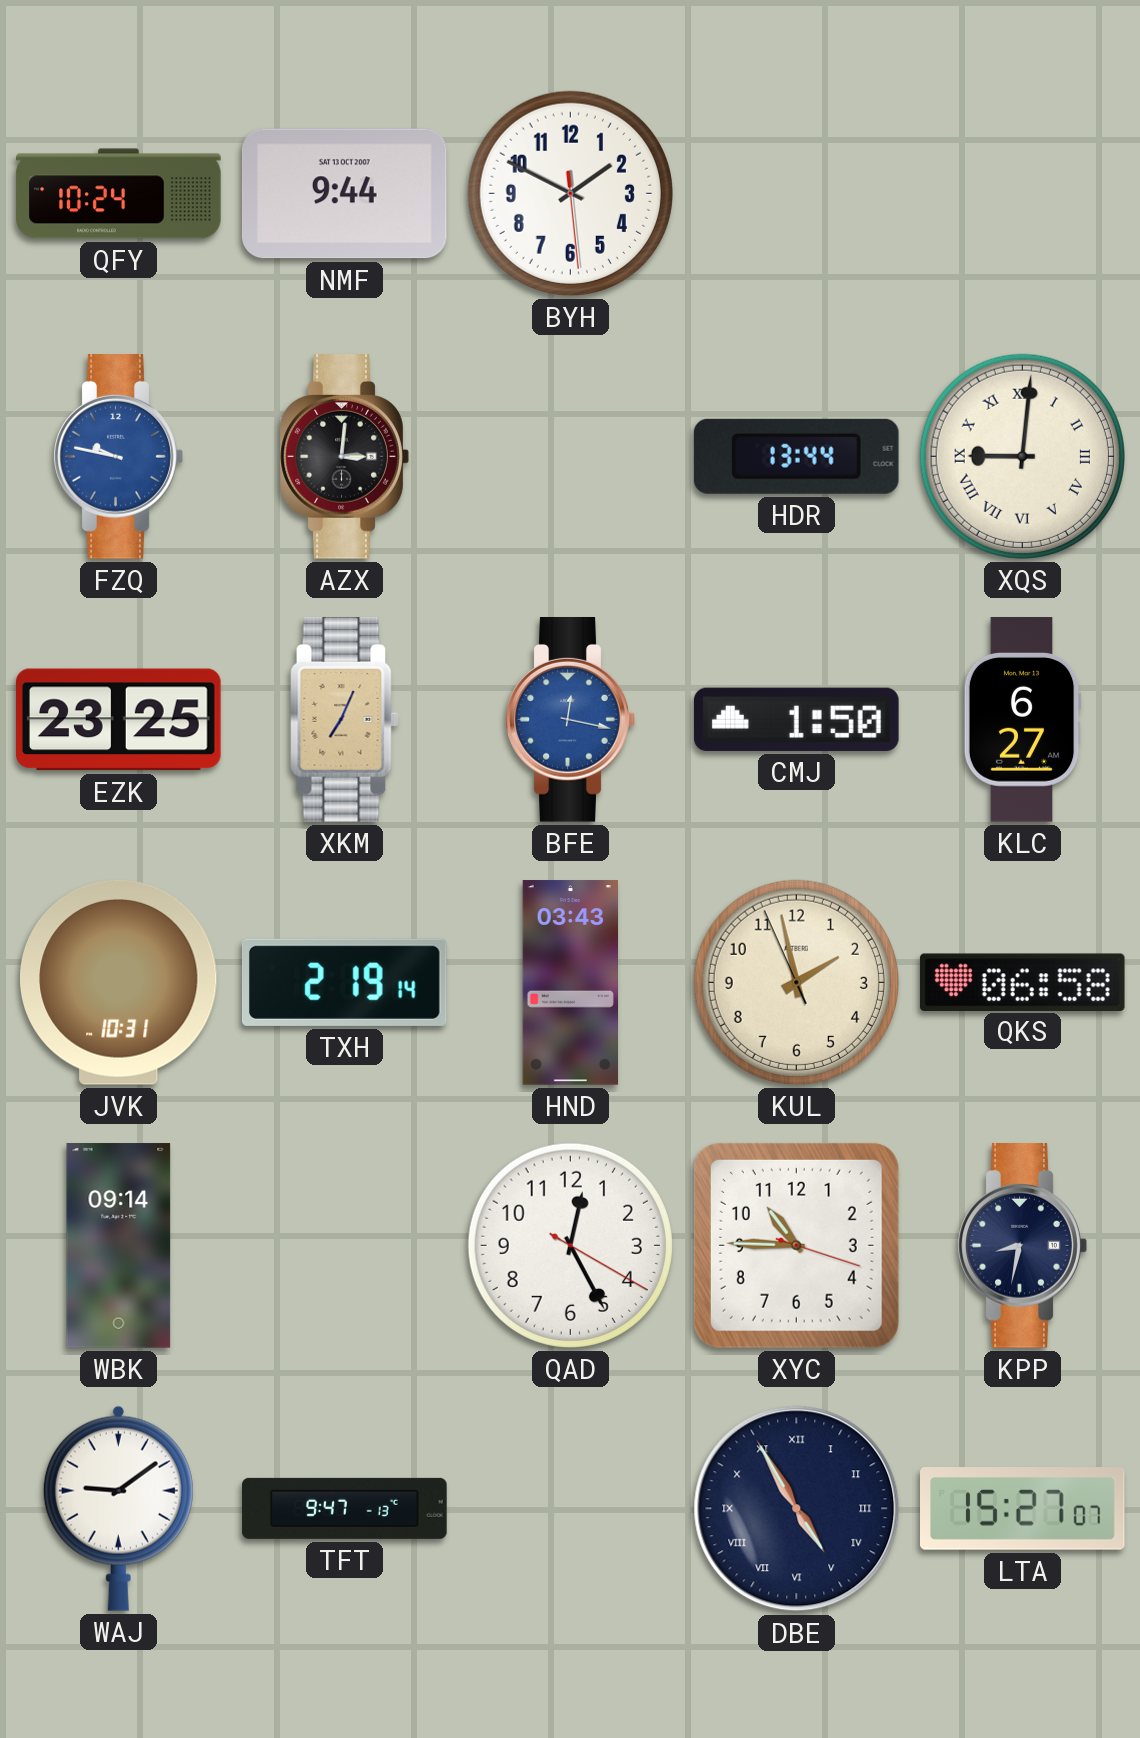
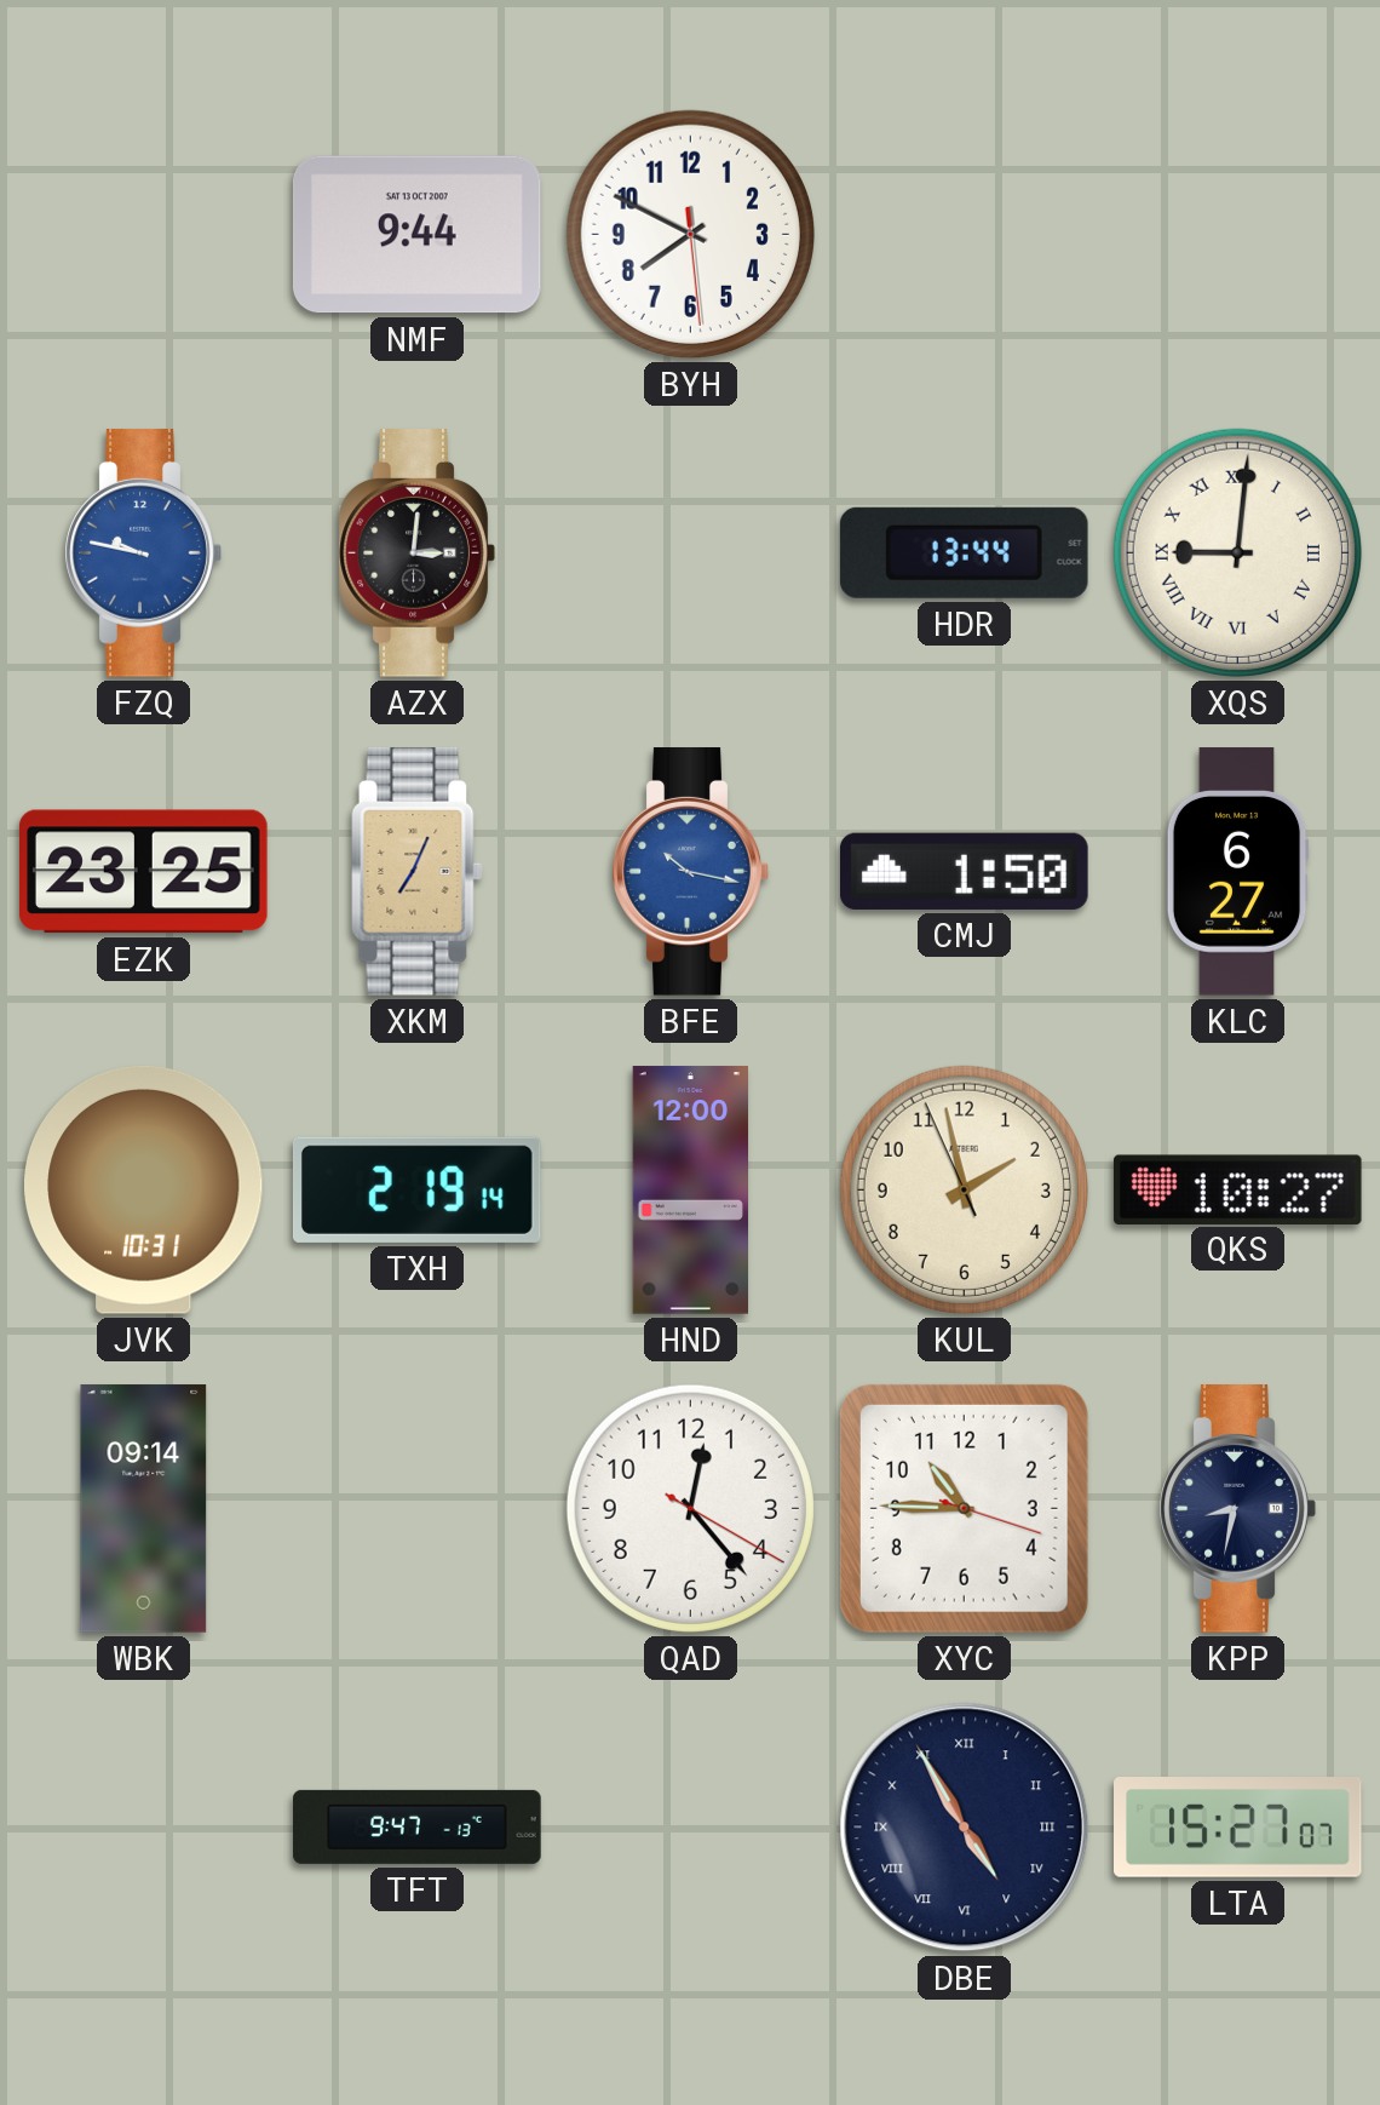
QFY: 10:24 -> none (119, 194)
BYH: 1:49 -> 7:49 (690, 234)
BFE: 12:17 -> 10:17 (690, 872)
HND: 03:43 -> 12:00 (690, 1191)
QKS: 06:58 -> 10:27 (1237, 1189)
QAD: 12:25 -> 12:23 (690, 1508)
WAJ: 9:09 -> none (118, 1508)
